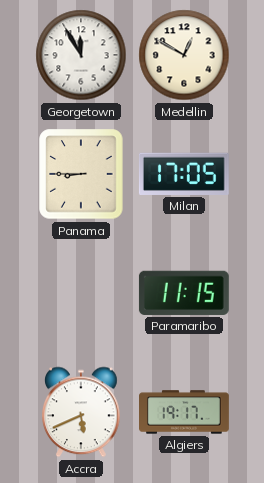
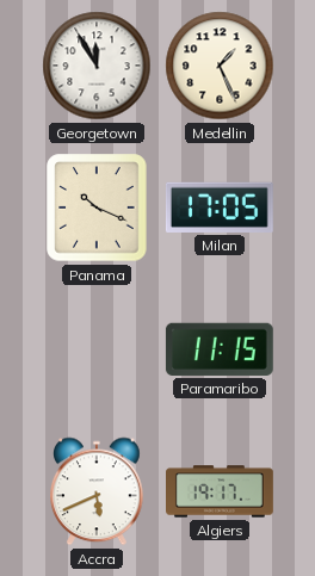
Medellin: 12:50 -> 1:26 (220, 66)
Panama: 8:45 -> 10:19 (97, 208)
